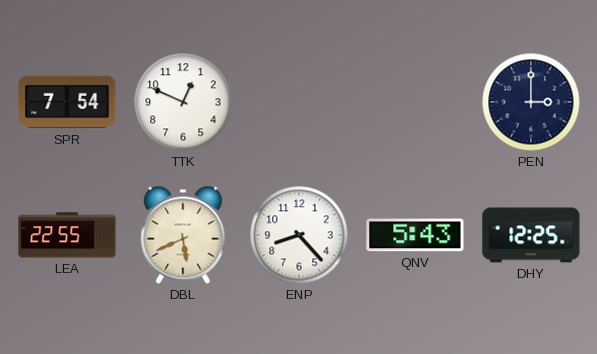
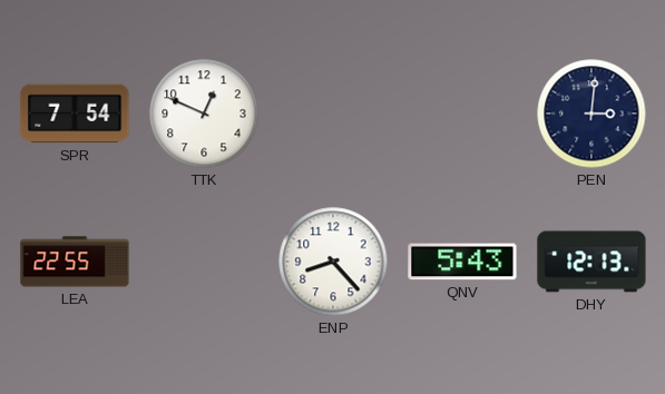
PEN: 3:00 -> 3:01 (591, 114)
DBL: 5:41 -> none (183, 235)
DHY: 12:25 -> 12:13 (591, 262)
